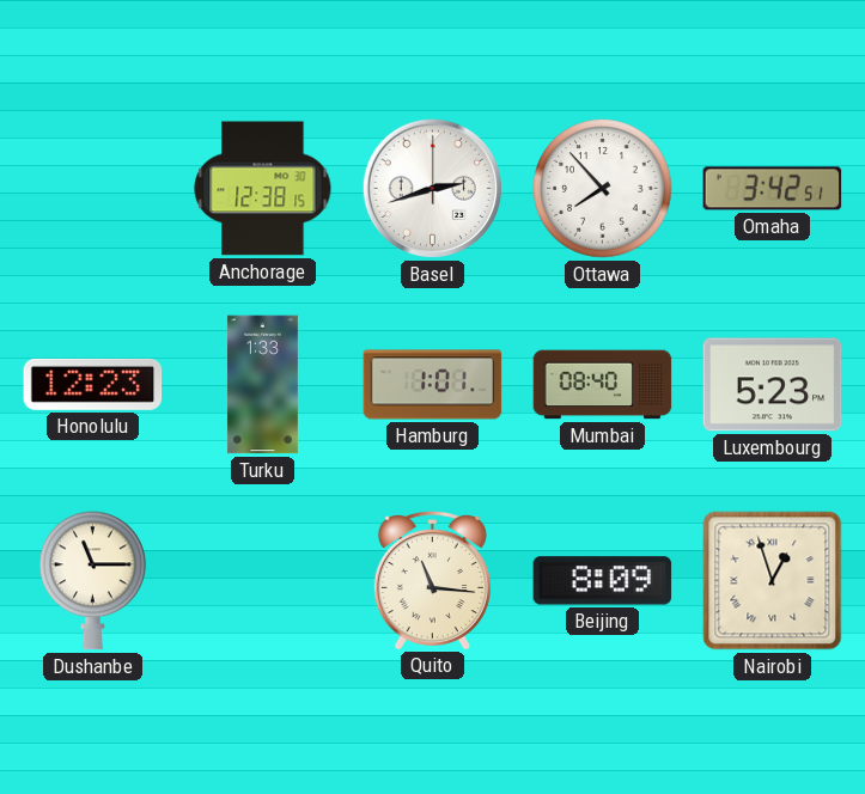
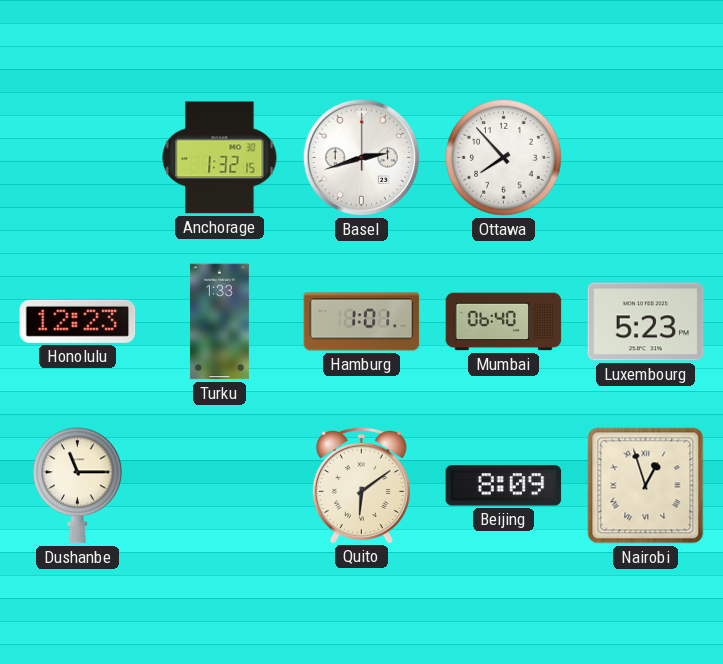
Anchorage: 12:38 -> 1:32 (220, 158)
Omaha: 3:42 -> none (773, 189)
Mumbai: 08:40 -> 06:40 (504, 322)
Quito: 11:16 -> 6:09 (361, 485)
